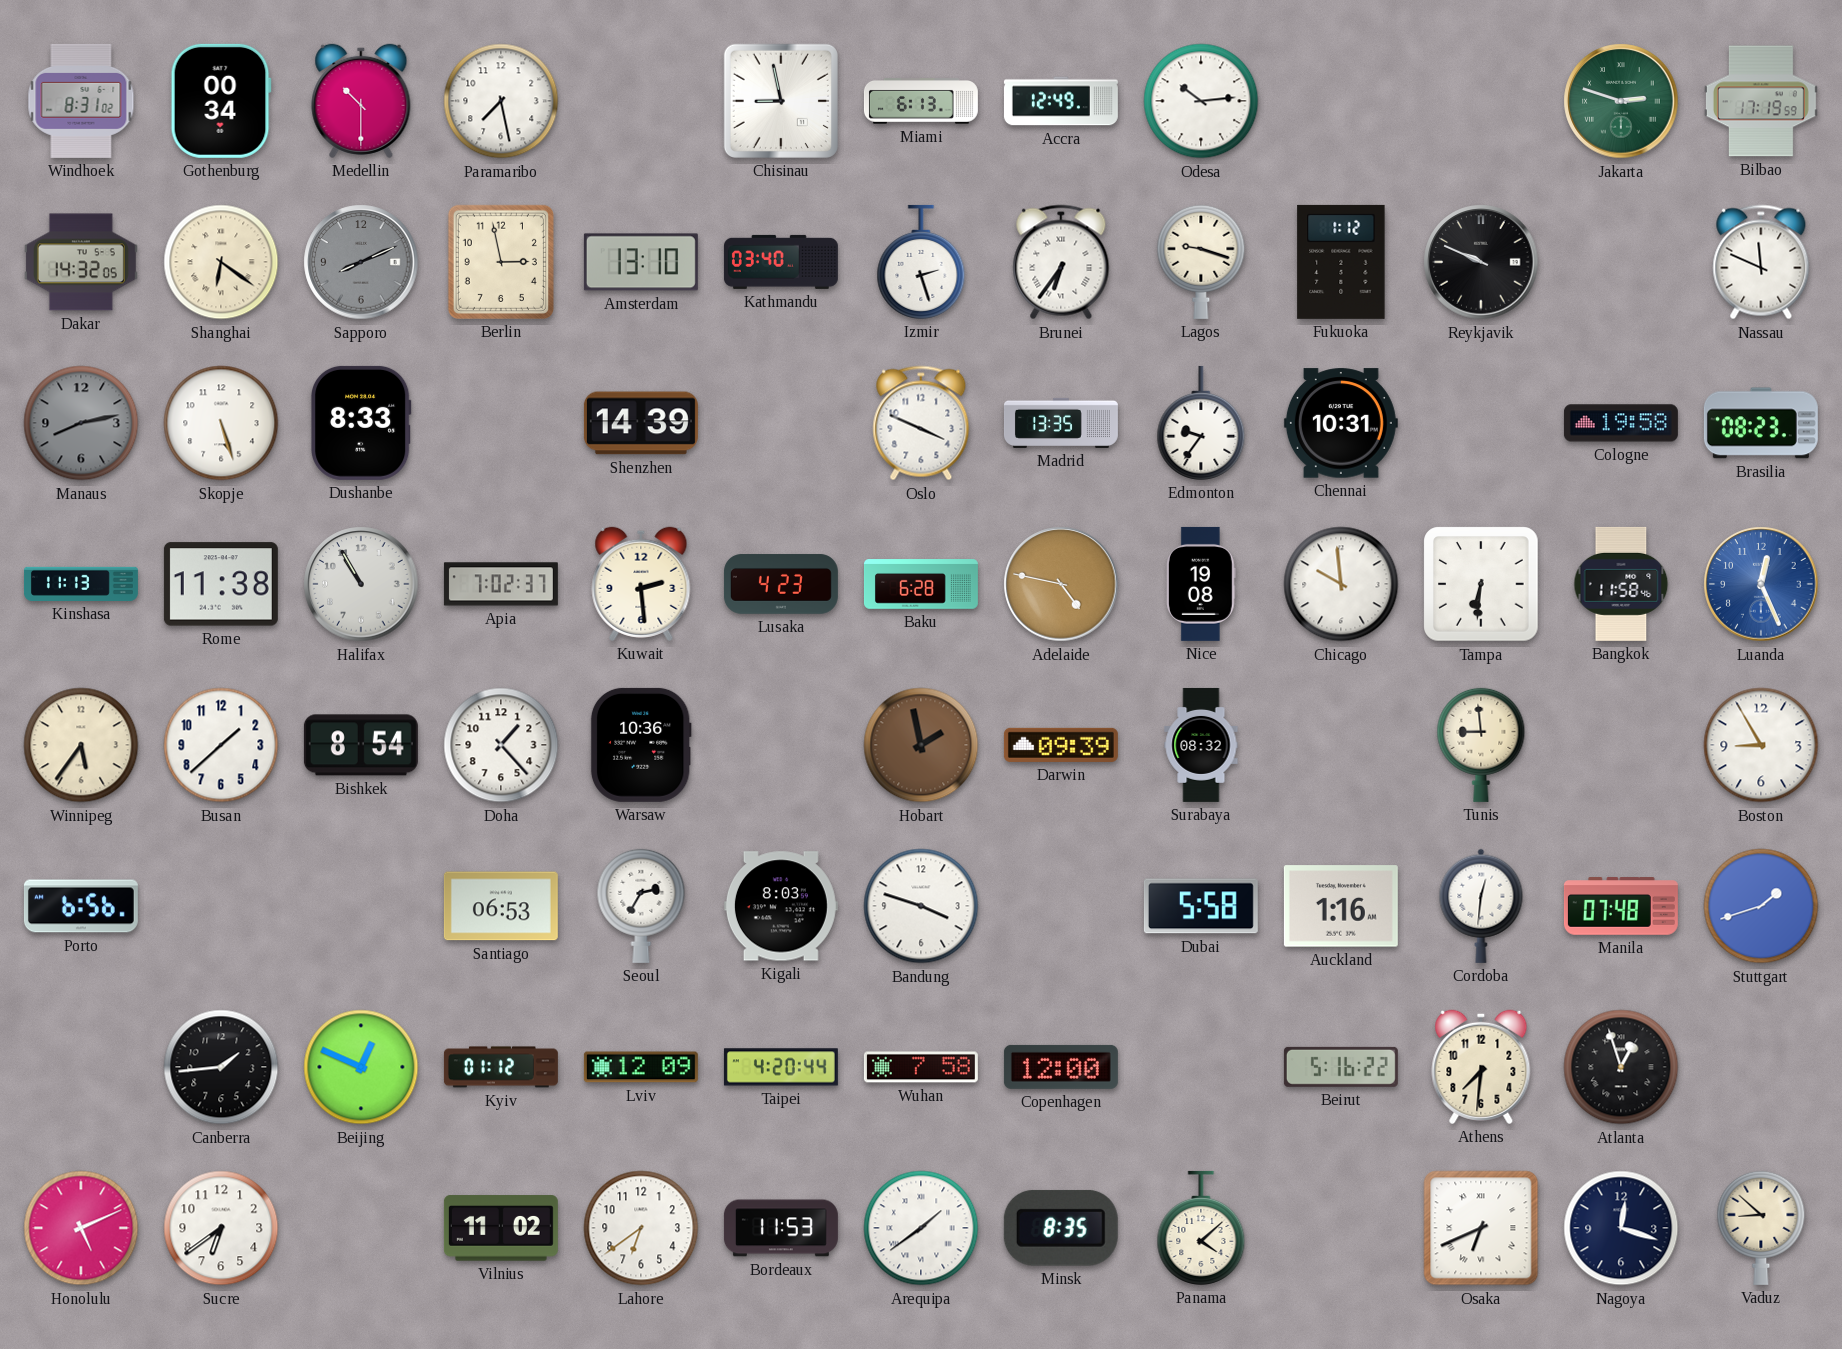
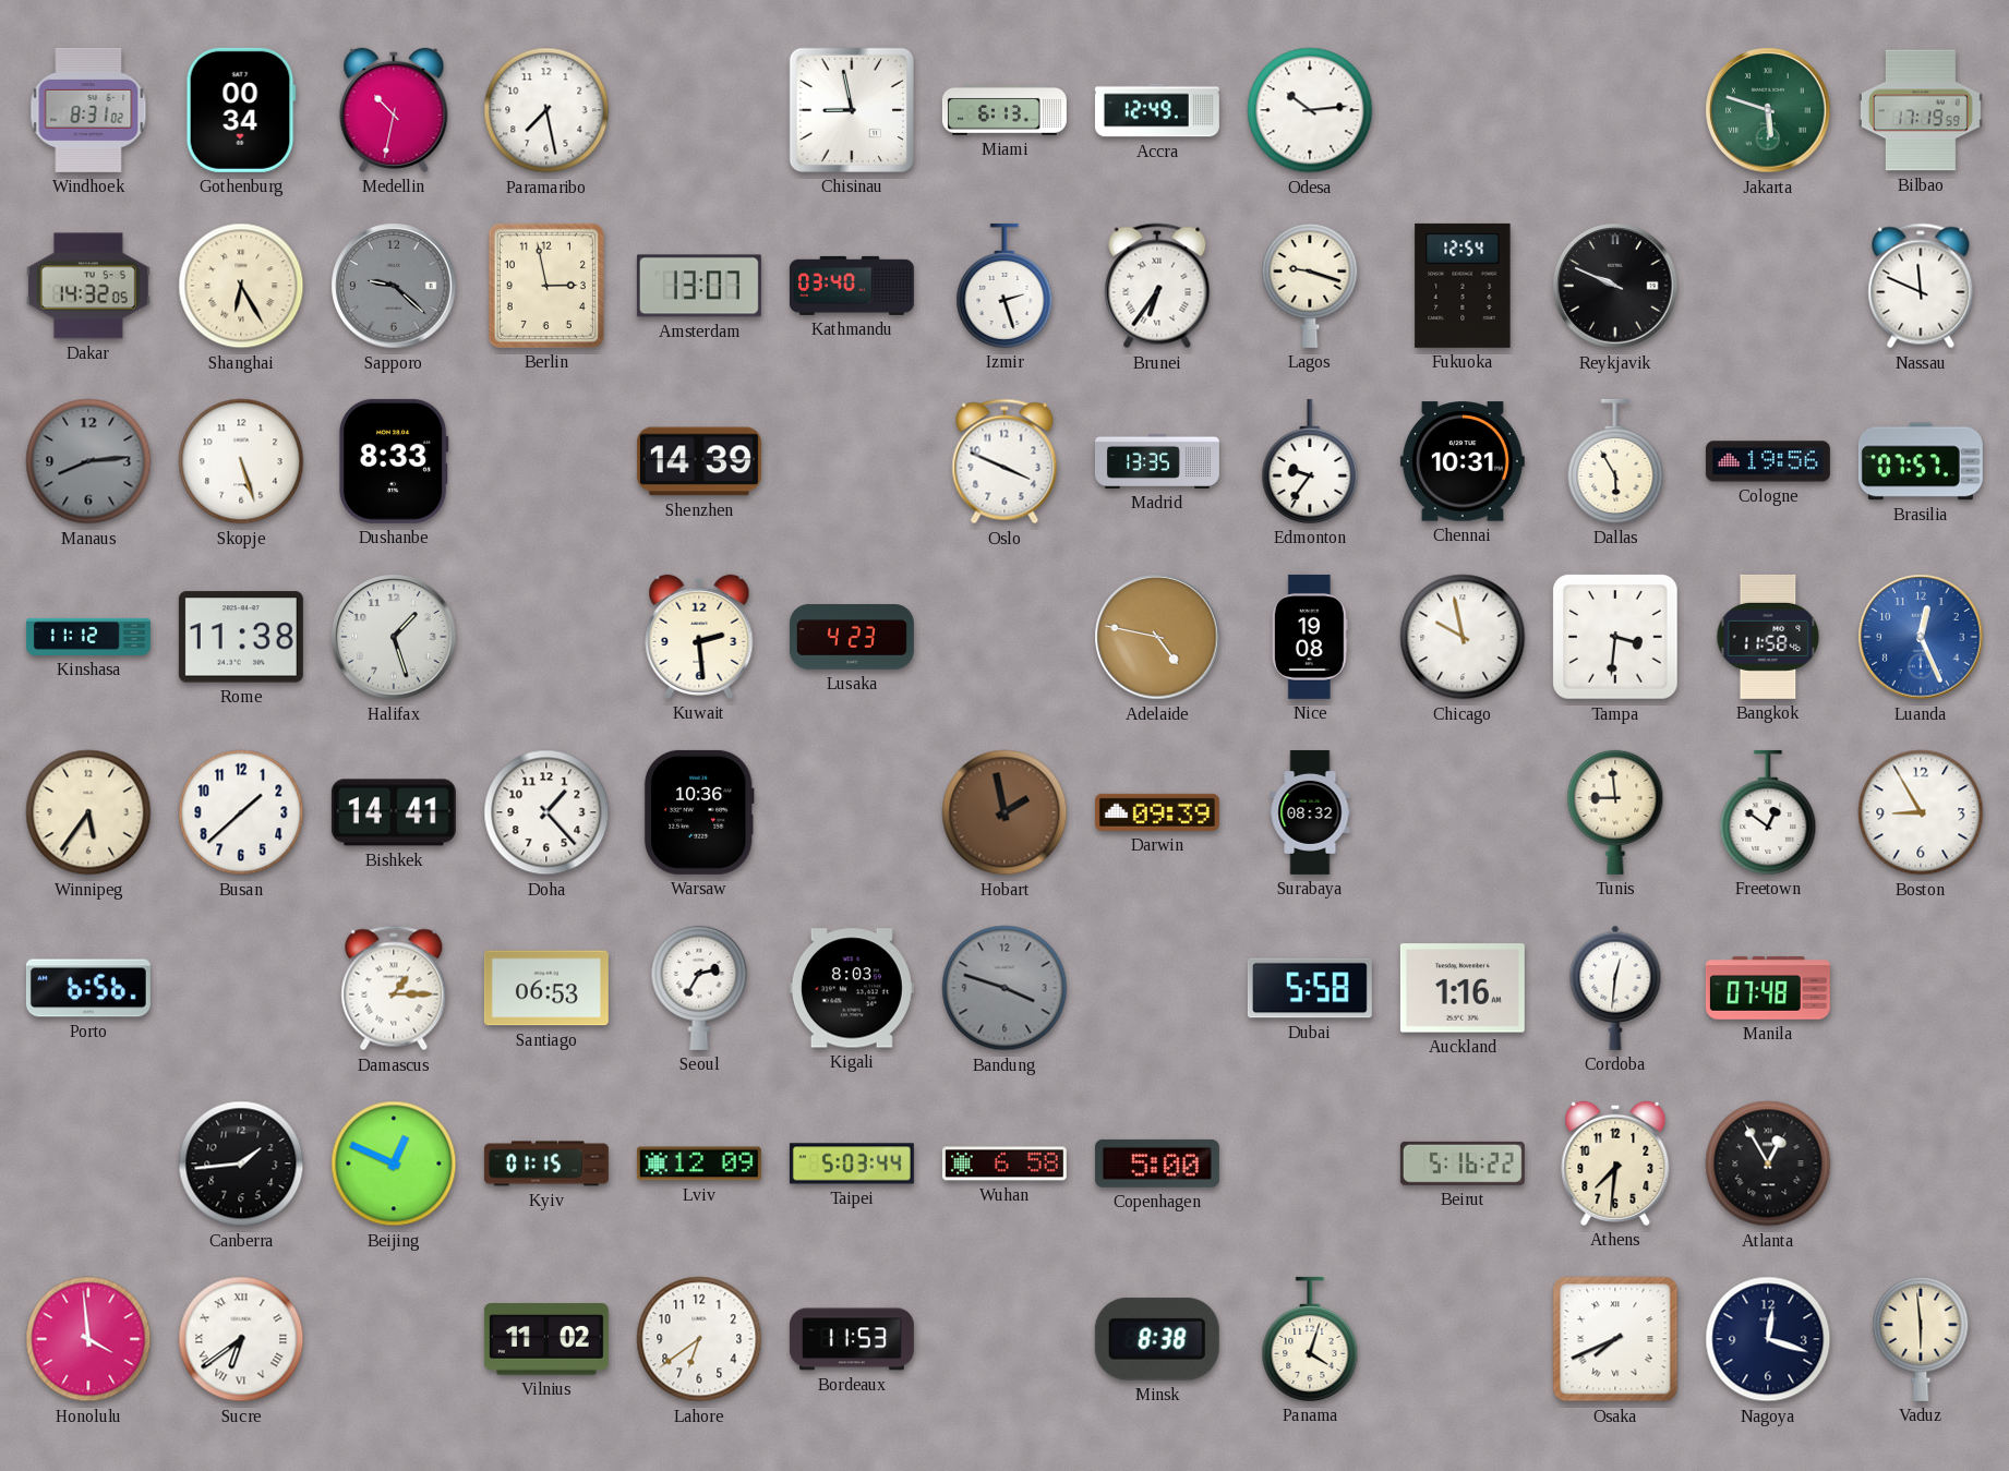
Medellin: 10:30 -> 10:32 (394, 110)
Jakarta: 2:48 -> 5:48 (1768, 110)
Shanghai: 6:21 -> 6:25 (241, 286)
Sapporo: 8:11 -> 9:22 (394, 286)
Amsterdam: 13:10 -> 13:07 (699, 286)
Fukuoka: 1:12 -> 12:54 (1463, 286)
Manaus: 8:13 -> 8:14 (88, 461)
Dallas: none -> 5:55 (1615, 461)
Cologne: 19:58 -> 19:56 (1768, 461)
Brasilia: 08:23 -> 07:57 (1921, 461)
Kinshasa: 11:13 -> 11:12 (88, 637)
Halifax: 10:55 -> 1:27 (394, 637)
Apia: 7:02 -> none (501, 584)
Baku: 6:28 -> none (921, 584)
Chicago: 9:59 -> 9:58 (1463, 637)
Tampa: 6:31 -> 3:31 (1615, 637)
Bishkek: 8:54 -> 14:41 (394, 812)
Freetown: none -> 12:51 (1768, 812)
Damascus: none -> 1:15 (394, 988)
Bandung dial: white -> grey (1004, 988)
Stuttgart: 1:42 -> none (1761, 906)
Kyiv: 01:12 -> 01:15 (546, 1163)
Taipei: 4:20 -> 5:03 (852, 1163)
Wuhan: 7:58 -> 6:58 (1004, 1163)
Copenhagen: 12:00 -> 5:00 (1157, 1163)
Atlanta: 12:57 -> 12:55 (1768, 1163)
Honolulu: 5:11 -> 3:59 (88, 1339)
Sucre numerals: Arabic -> Roman (241, 1339)
Arequipa: 1:39 -> none (921, 1228)
Minsk: 8:35 -> 8:38 (1157, 1339)
Panama: 4:08 -> 4:03 (1310, 1339)
Osaka: 6:41 -> 7:41 (1615, 1339)
Vaduz: 8:52 -> 5:59 (1921, 1339)
